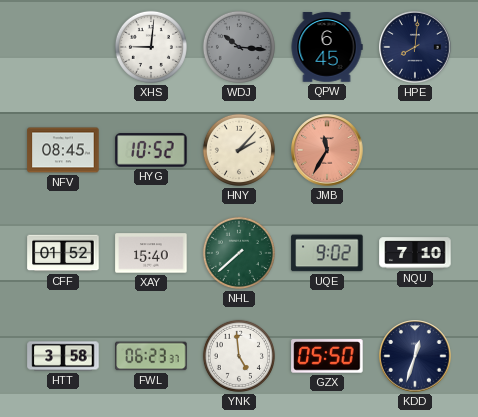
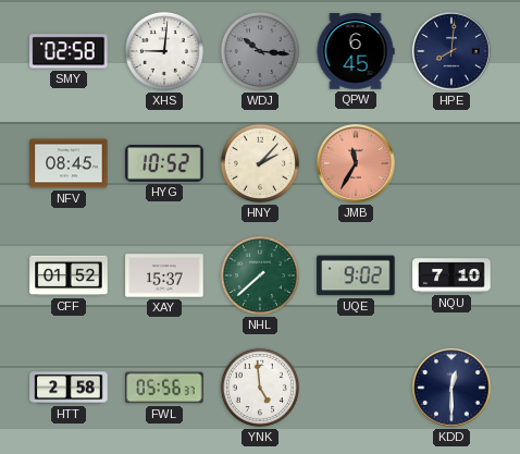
SMY: none -> 02:58 (69, 51)
XAY: 15:40 -> 15:37 (164, 275)
HTT: 3:58 -> 2:58 (69, 388)
FWL: 06:23 -> 05:56 (164, 388)
GZX: 05:50 -> none (327, 356)
KDD: 12:33 -> 12:30 (451, 388)
